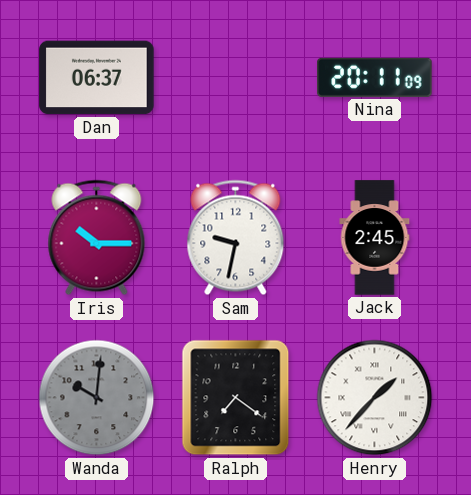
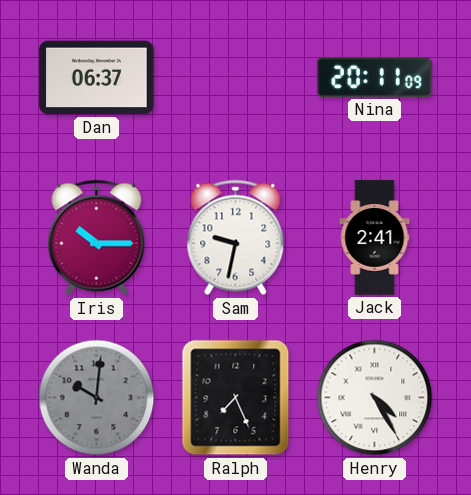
Jack: 2:45 -> 2:41 (375, 238)
Ralph: 7:21 -> 7:26 (236, 398)
Henry: 1:37 -> 4:25 (375, 398)
